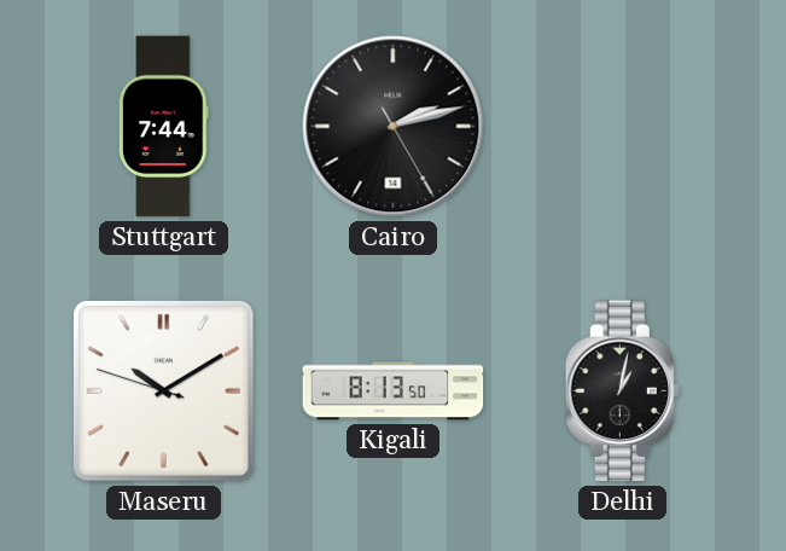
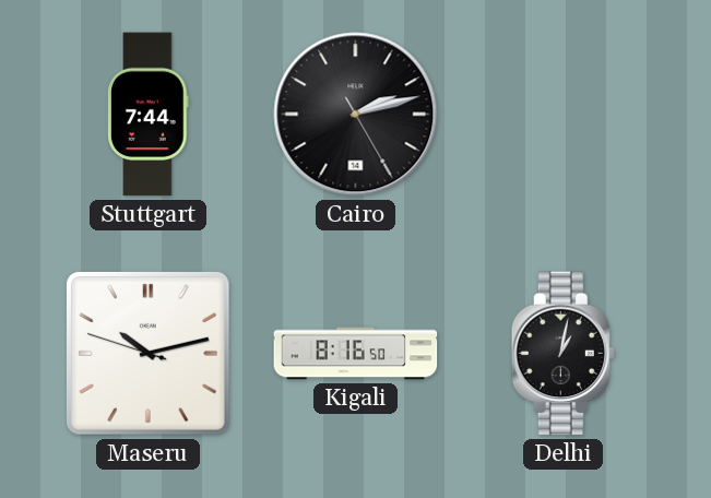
Maseru: 10:09 -> 10:12 (147, 353)
Kigali: 8:13 -> 8:16 (356, 354)
